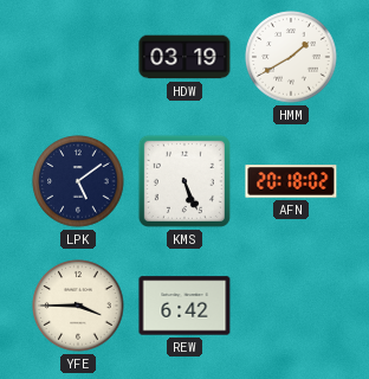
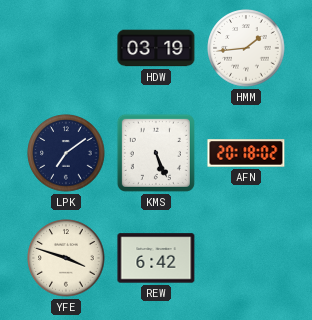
HMM: 1:40 -> 1:44 (246, 48)
LPK: 5:09 -> 7:09 (66, 153)
YFE: 3:45 -> 3:48 (66, 258)
